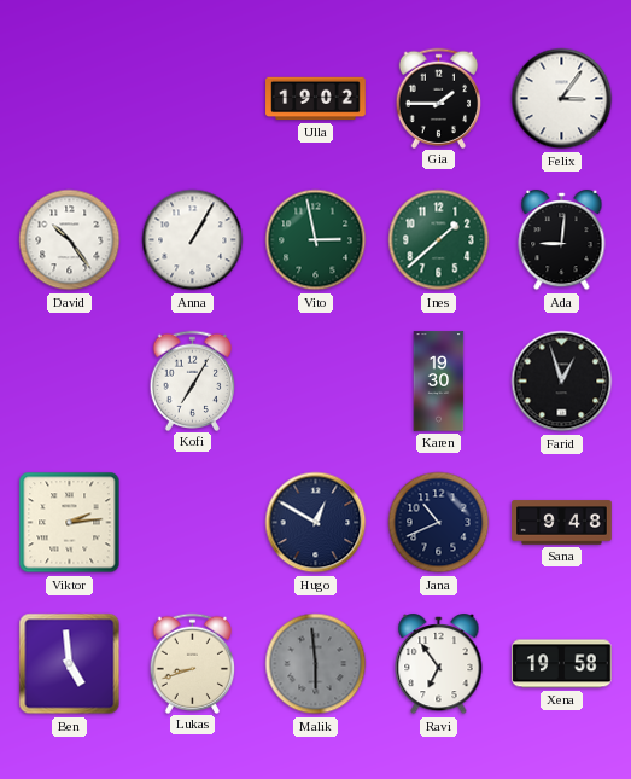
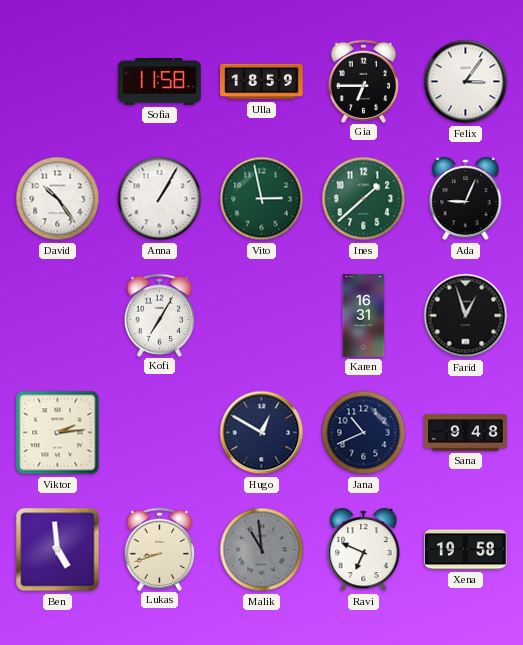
Sofia: none -> 11:58 (160, 82)
Ulla: 19:02 -> 18:59 (262, 82)
Gia: 1:45 -> 6:45 (364, 81)
Ada: 9:01 -> 9:04 (466, 199)
Karen: 19:30 -> 16:31 (364, 316)
Malik: 5:59 -> 10:59 (262, 550)
Ravi: 6:54 -> 6:49 (364, 550)
